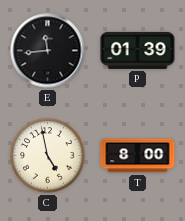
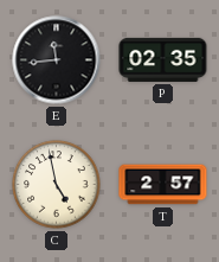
P: 01:39 -> 02:35 (163, 59)
T: 8:00 -> 2:57 (163, 185)
